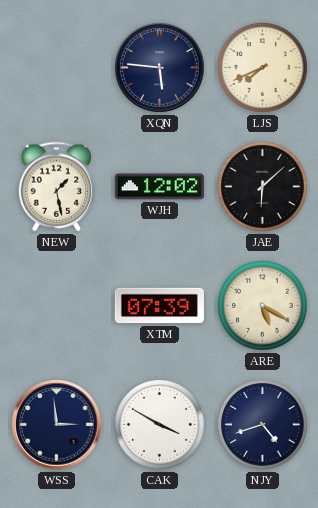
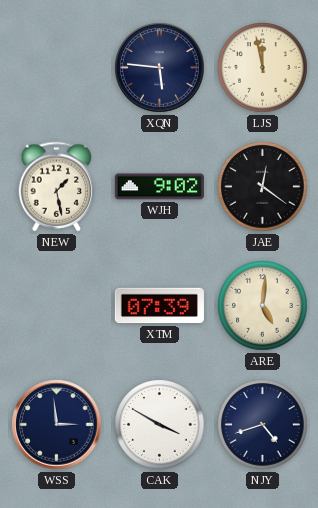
LJS: 7:41 -> 11:58 (263, 68)
WJH: 12:02 -> 9:02 (159, 187)
JAE: 6:08 -> 12:21 (263, 187)
ARE: 5:20 -> 5:01 (263, 306)
